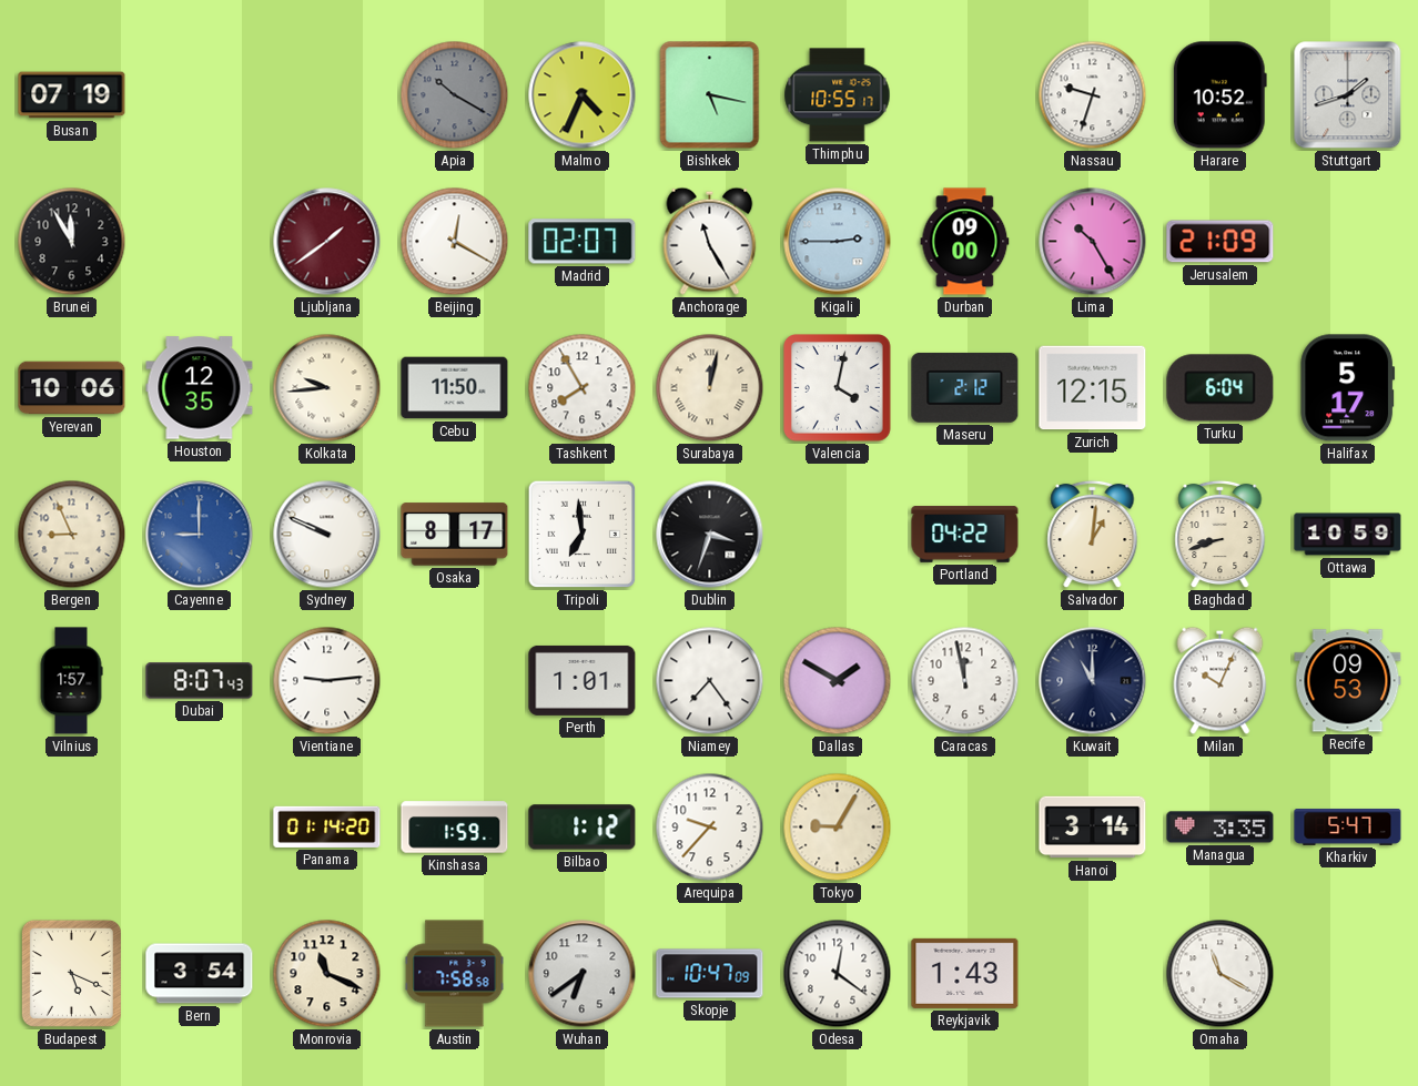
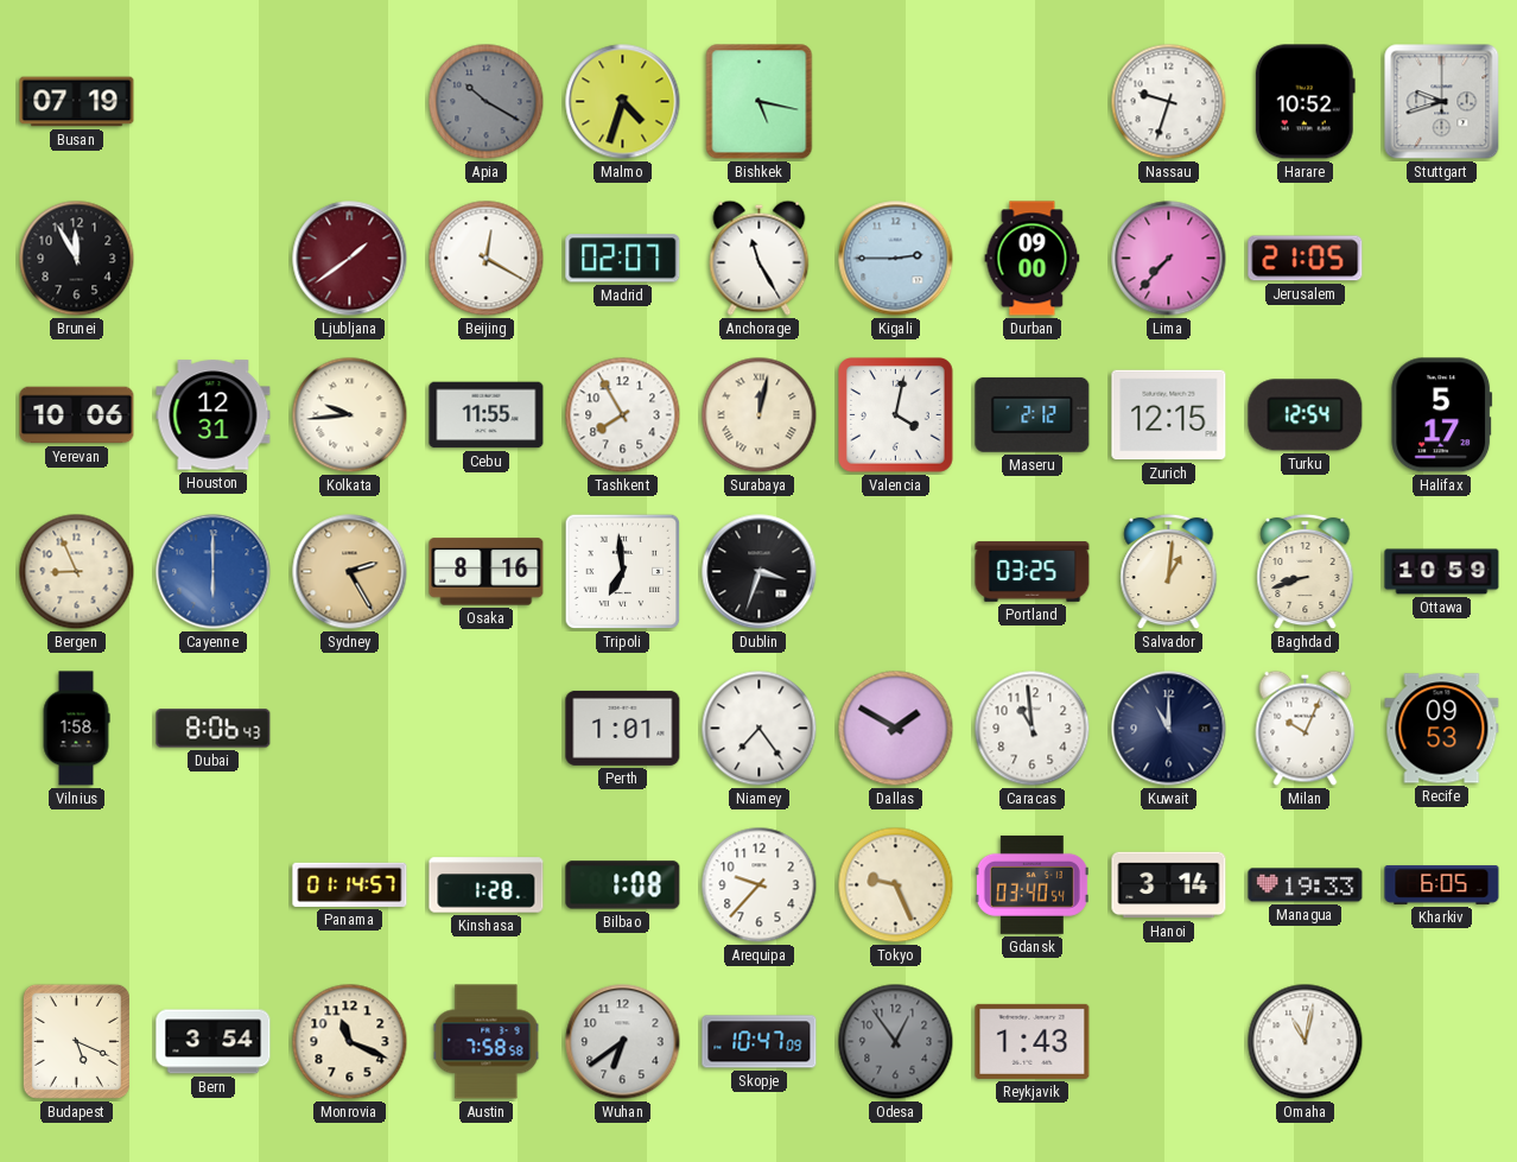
Malmo: 4:34 -> 4:33 (623, 102)
Thimphu: 10:55 -> none (838, 95)
Stuttgart: 1:42 -> 9:42 (1442, 102)
Lima: 10:25 -> 7:37 (1169, 259)
Jerusalem: 21:09 -> 21:05 (1306, 259)
Houston: 12:35 -> 12:31 (214, 415)
Cebu: 11:50 -> 11:55 (487, 415)
Turku: 6:04 -> 12:54 (1306, 415)
Cayenne: 9:00 -> 6:00 (214, 572)
Sydney: 9:49 -> 2:25 (350, 572)
Sydney dial: white -> champagne (350, 572)
Osaka: 8:17 -> 8:16 (487, 572)
Portland: 04:22 -> 03:25 (1033, 572)
Vilnius: 1:57 -> 1:58 (76, 729)
Dubai: 8:07 -> 8:06 (214, 729)
Vientiane: 9:14 -> none (327, 681)
Caracas: 11:58 -> 10:59 (1033, 729)
Panama: 01:14:20 -> 01:14:57 (350, 884)
Kinshasa: 1:59 -> 1:28 (487, 885)
Bilbao: 1:12 -> 1:08 (623, 885)
Tokyo: 9:05 -> 9:26 (896, 885)
Gdansk: none -> 03:40 (1032, 884)
Managua: 3:35 -> 19:33 (1306, 885)
Kharkiv: 5:47 -> 6:05 (1442, 885)
Odesa: 12:21 -> 12:54 (896, 1042)
Odesa dial: white -> grey (896, 1042)
Omaha: 11:20 -> 11:02 (1306, 1042)
